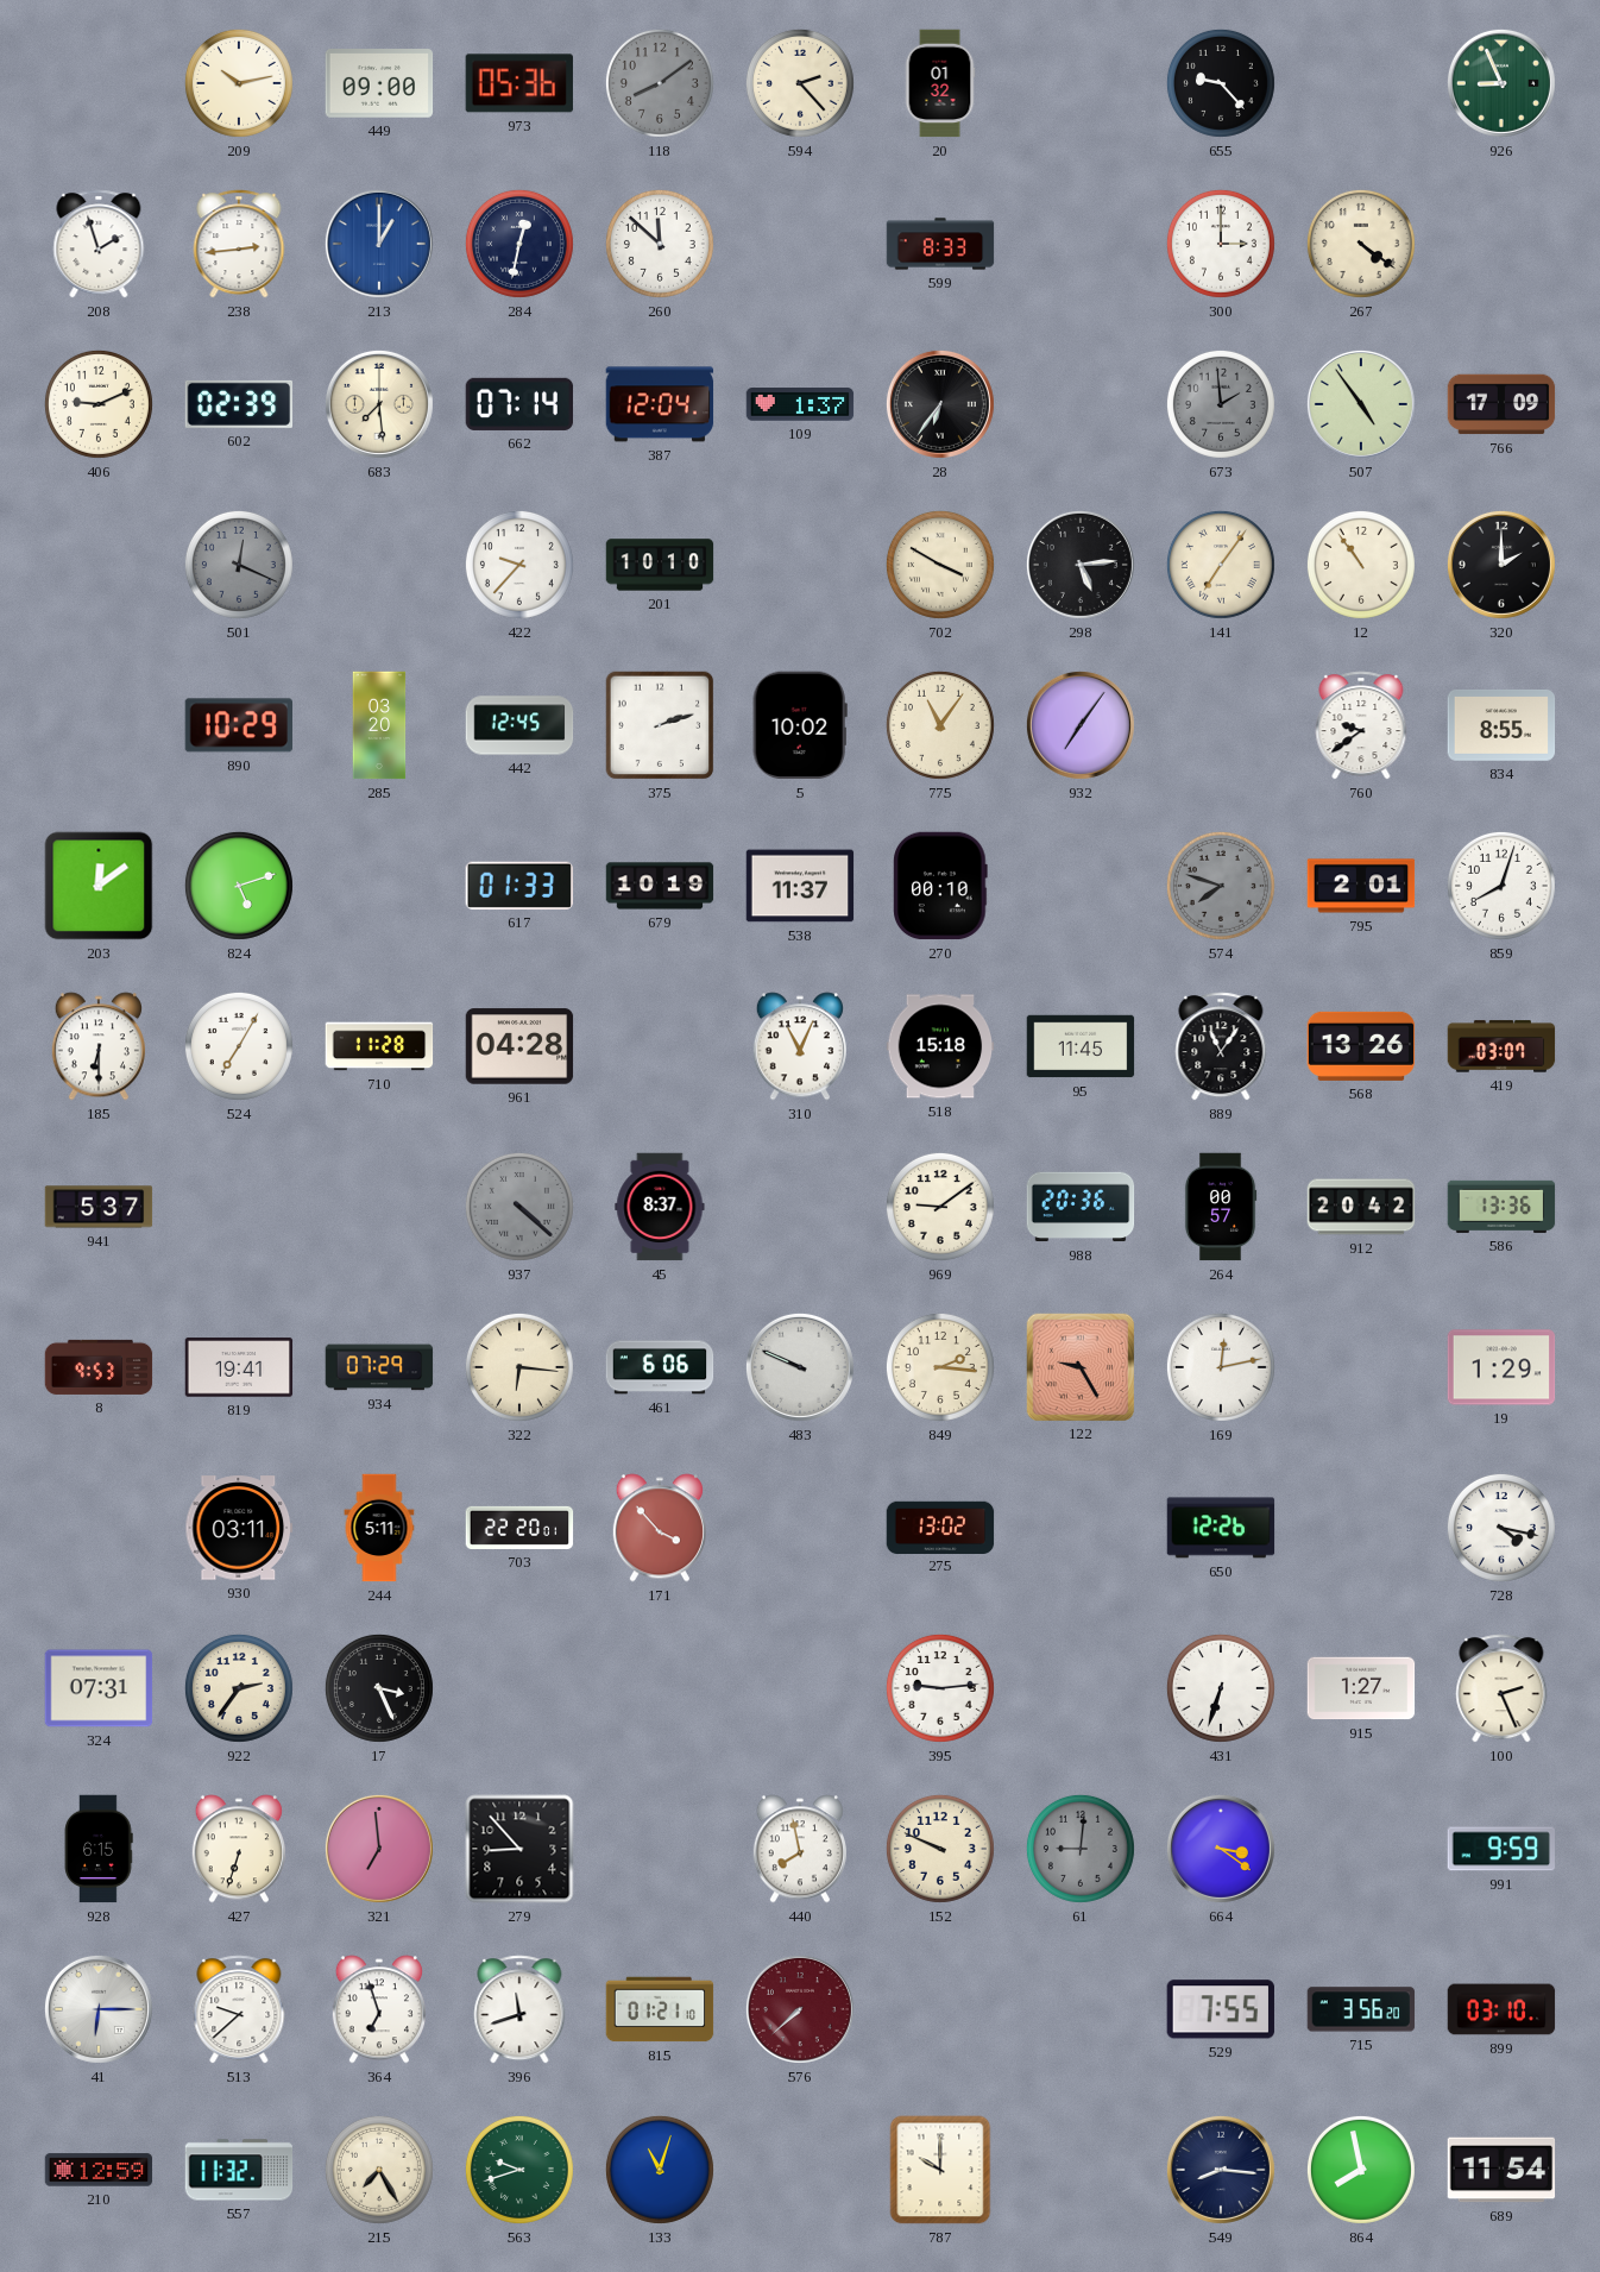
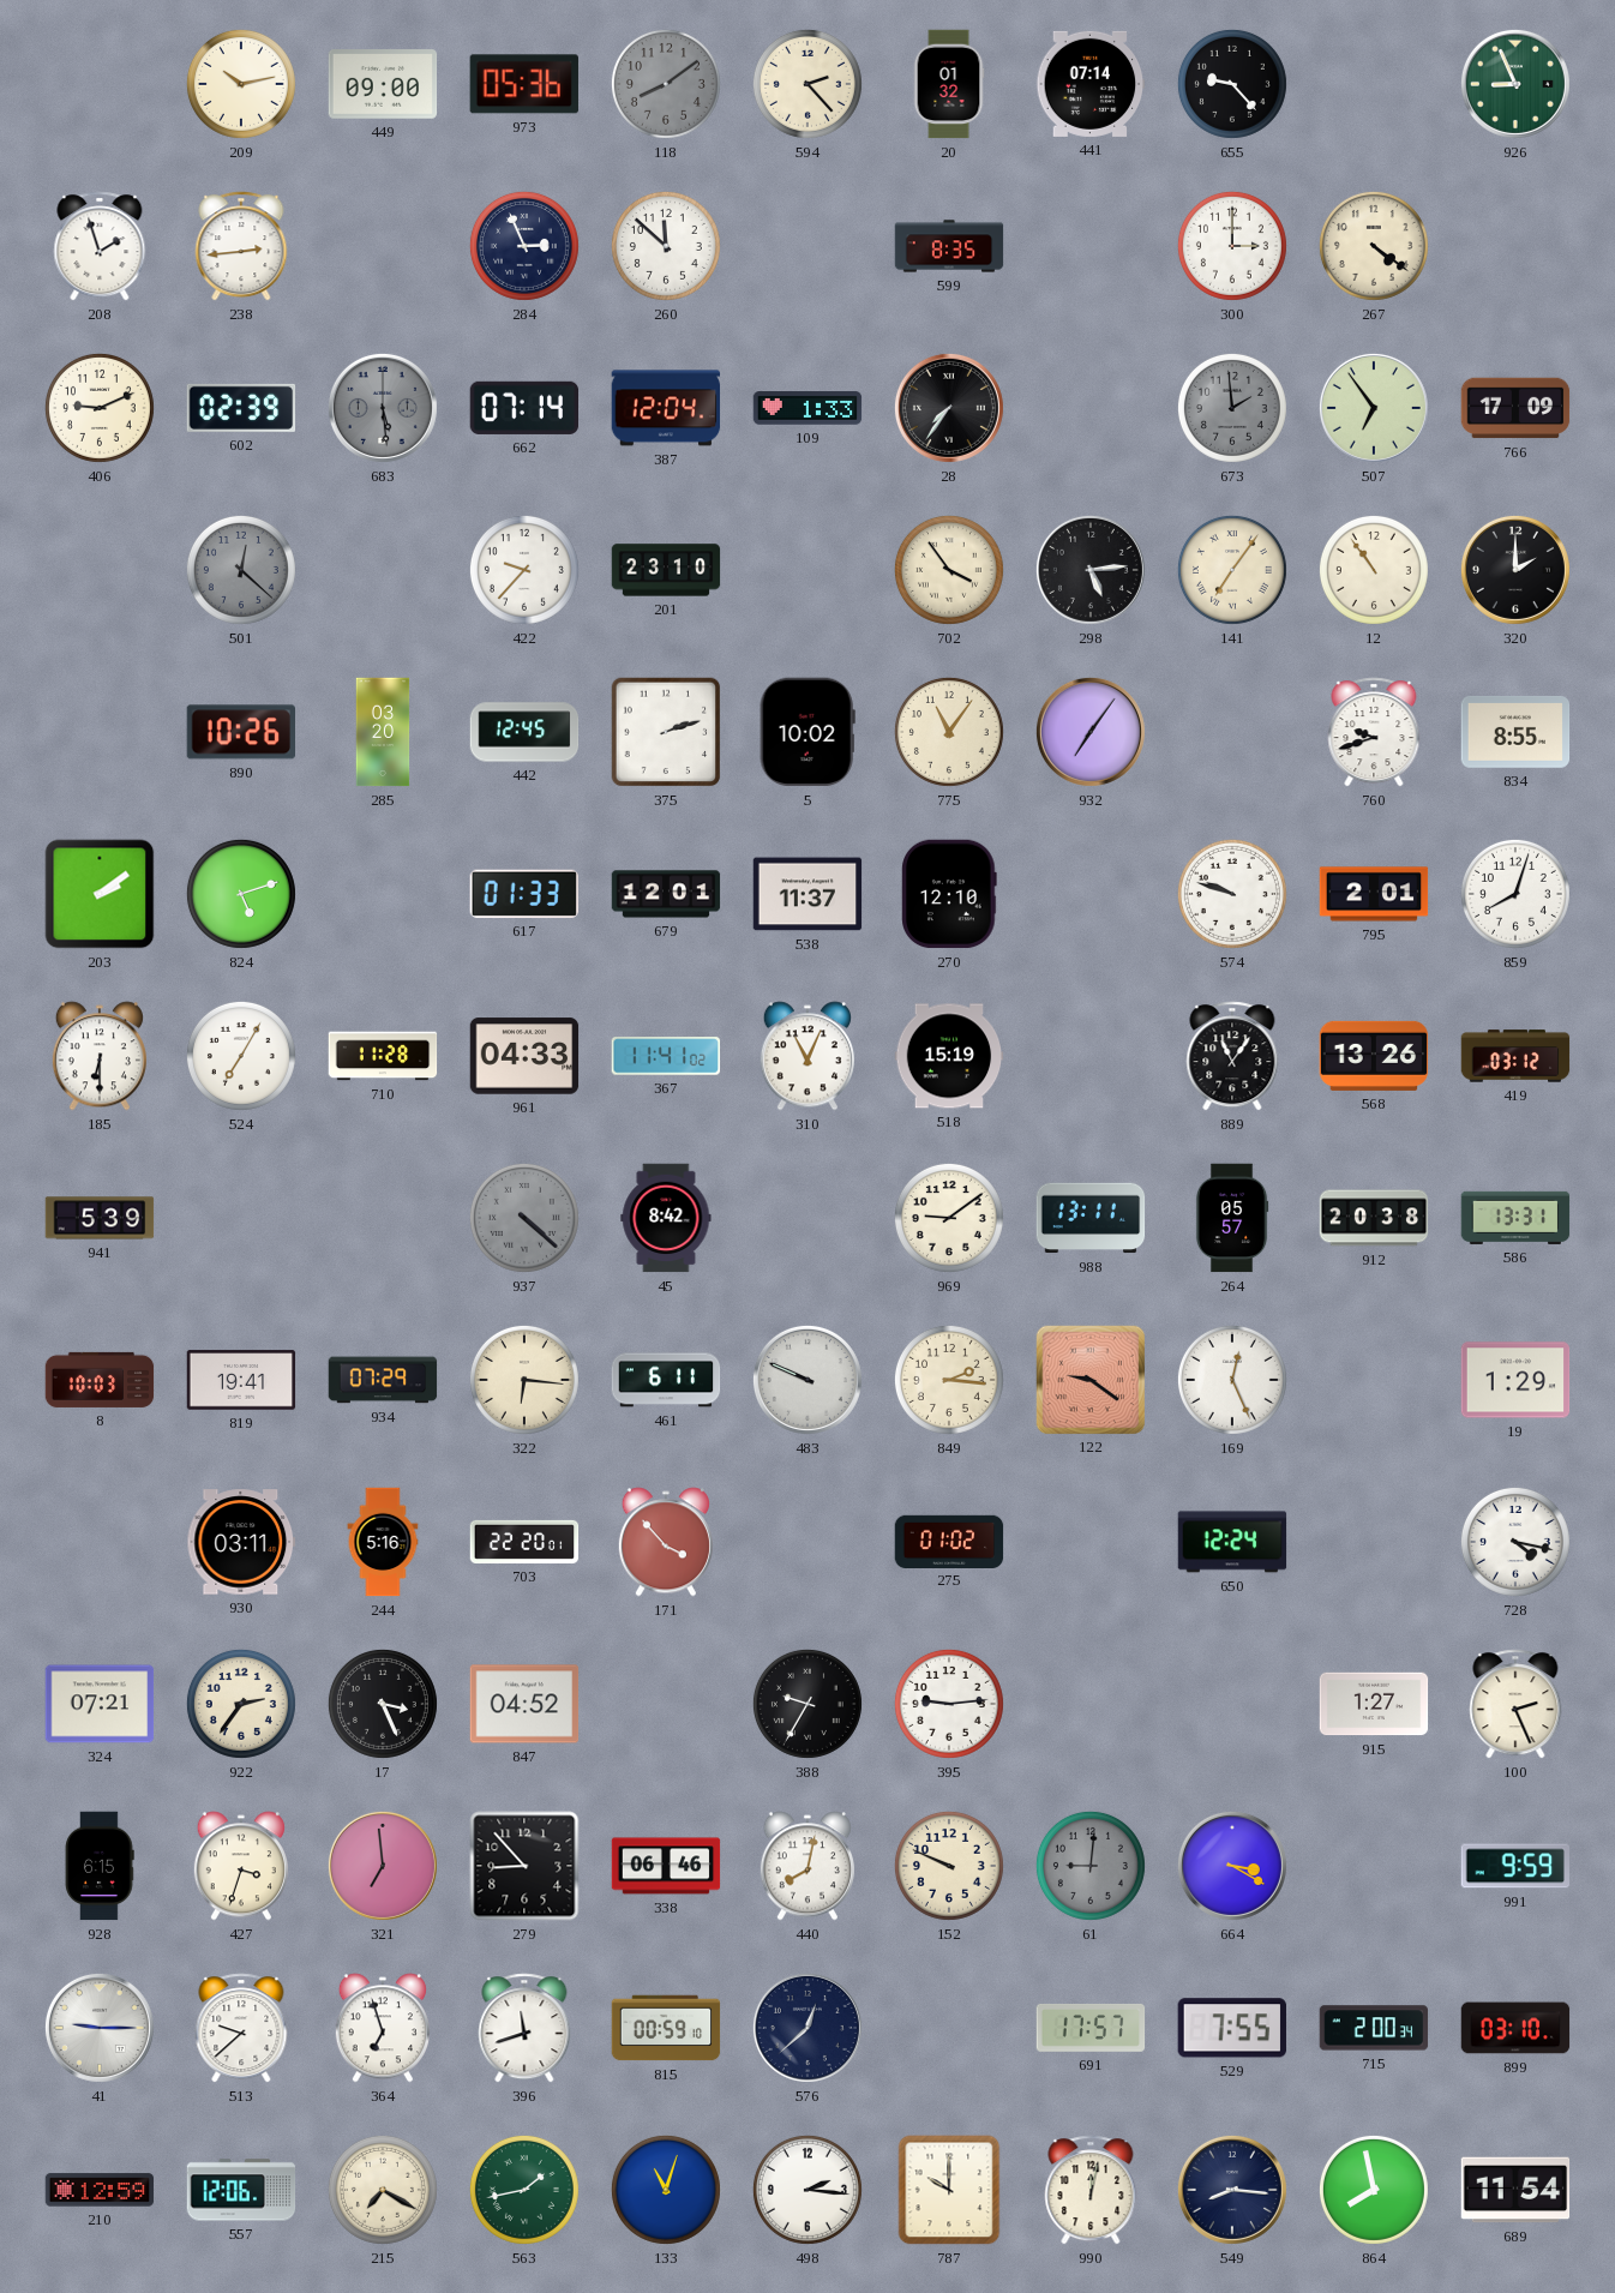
441: none -> 07:14 (1091, 84)
213: 1:00 -> none (379, 244)
284: 12:32 -> 2:56 (524, 246)
599: 8:33 -> 8:35 (949, 246)
683: 7:29 -> 5:29 (383, 408)
683 dial: cream -> grey (383, 408)
109: 1:37 -> 1:33 (807, 408)
28: 6:36 -> 7:36 (949, 408)
507: 4:54 -> 6:54 (1374, 408)
501: 12:19 -> 12:22 (241, 570)
201: 10:10 -> 23:10 (666, 570)
702: 3:50 -> 3:54 (949, 570)
890: 10:29 -> 10:26 (240, 732)
760: 9:39 -> 9:42 (1374, 732)
203: 12:09 -> 2:09 (100, 894)
679: 10:19 -> 12:01 (666, 894)
270: 00:10 -> 12:10 (949, 894)
574: 7:48 -> 9:48 (1232, 894)
574 dial: grey -> white (1232, 894)
961: 04:28 -> 04:33 (524, 1056)
367: none -> 11:41 (666, 1056)
518: 15:18 -> 15:19 (949, 1056)
95: 11:45 -> none (1081, 1046)
419: 03:07 -> 03:12 (1515, 1056)
941: 5:37 -> 5:39 (100, 1218)
45: 8:37 -> 8:42 (666, 1218)
988: 20:36 -> 13:11 (1091, 1218)
264: 00:57 -> 05:57 (1232, 1218)
912: 20:42 -> 20:38 (1374, 1218)
586: 13:36 -> 13:31 (1515, 1218)
8: 9:53 -> 10:03 (100, 1380)
461: 6:06 -> 6:11 (666, 1380)
122: 9:25 -> 9:21 (1089, 1379)
169: 12:13 -> 12:26 (1232, 1380)
244: 5:11 -> 5:16 (383, 1542)
275: 13:02 -> 01:02 (949, 1541)
650: 12:26 -> 12:24 (1232, 1542)
324: 07:31 -> 07:21 (100, 1704)
847: none -> 04:52 (524, 1704)
388: none -> 9:35 (807, 1704)
431: 6:33 -> none (1221, 1688)
427: 6:33 -> 3:33 (241, 1866)
338: none -> 06:46 (666, 1866)
440: 7:58 -> 8:02 (807, 1866)
664: 3:21 -> 3:20 (1232, 1866)
41: 6:15 -> 9:15 (100, 2028)
815: 01:21 -> 00:59 (666, 2028)
576: 7:38 -> 12:38 (807, 2028)
576 dial: burgundy -> navy (807, 2028)
691: none -> 17:57 (1091, 2028)
715: 3:56 -> 2:00 (1374, 2028)
557: 11:32 -> 12:06 (241, 2190)
215: 7:25 -> 7:20 (383, 2190)
563: 9:42 -> 1:43 (524, 2190)
498: none -> 2:16 (807, 2190)
990: none -> 12:02 (1091, 2190)
